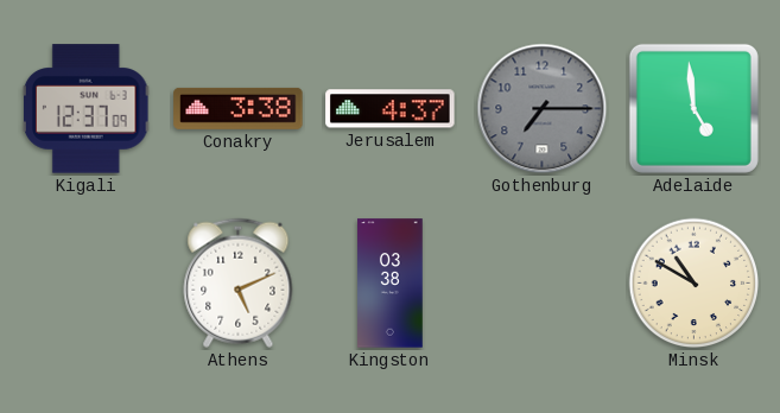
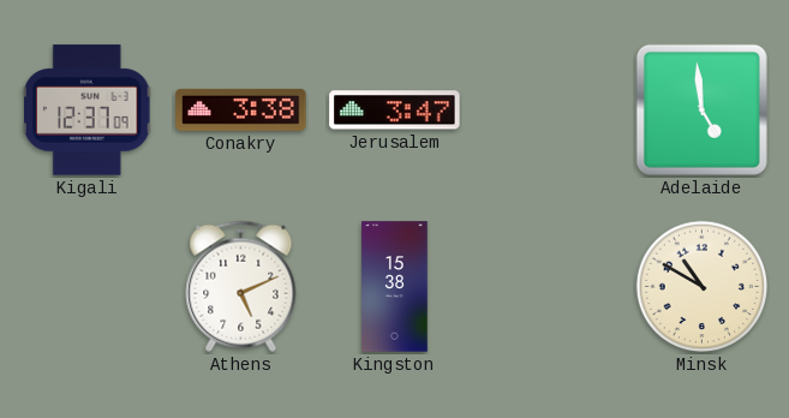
Jerusalem: 4:37 -> 3:47 (395, 111)
Gothenburg: 7:15 -> none (543, 109)
Kingston: 03:38 -> 15:38 (395, 287)
